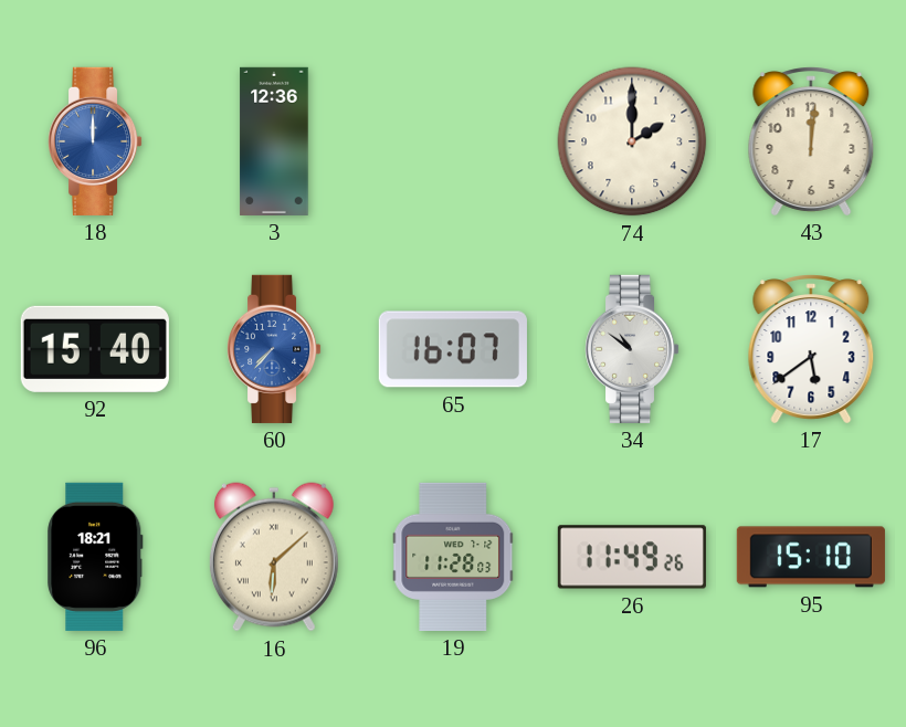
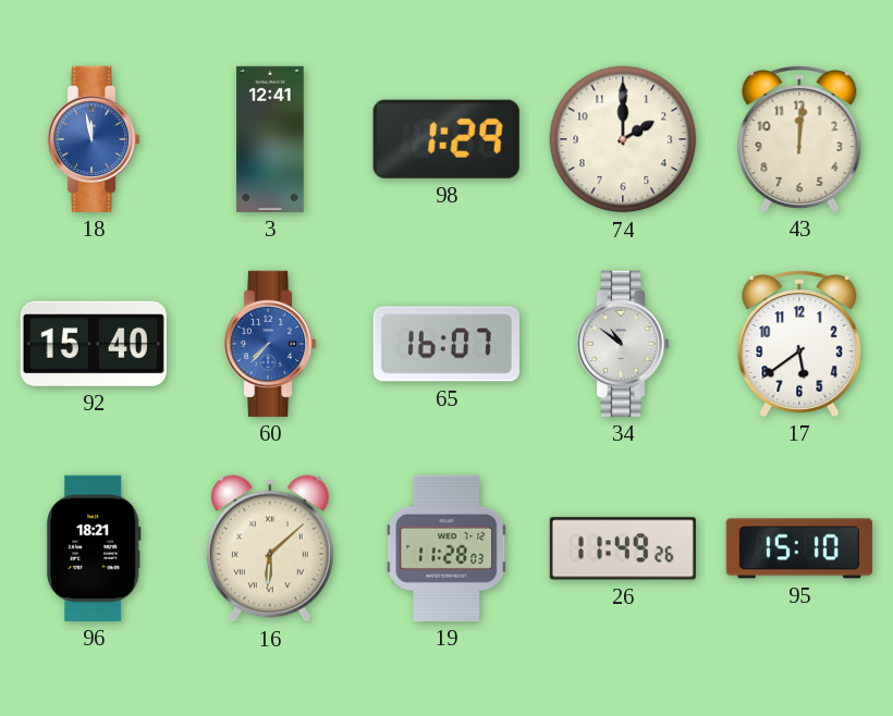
18: 12:00 -> 11:58 (95, 139)
3: 12:36 -> 12:41 (270, 139)
98: none -> 1:29 (447, 139)
